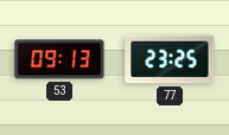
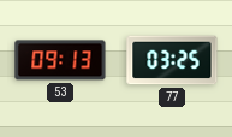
77: 23:25 -> 03:25 (172, 60)
